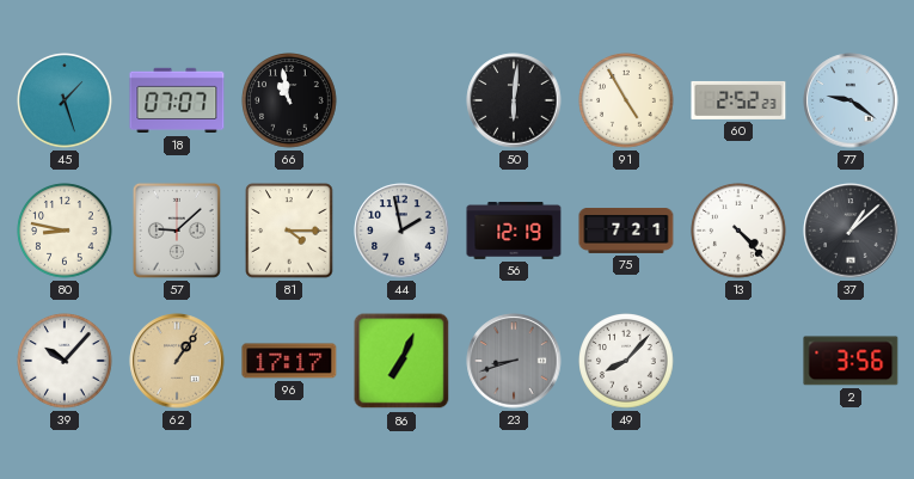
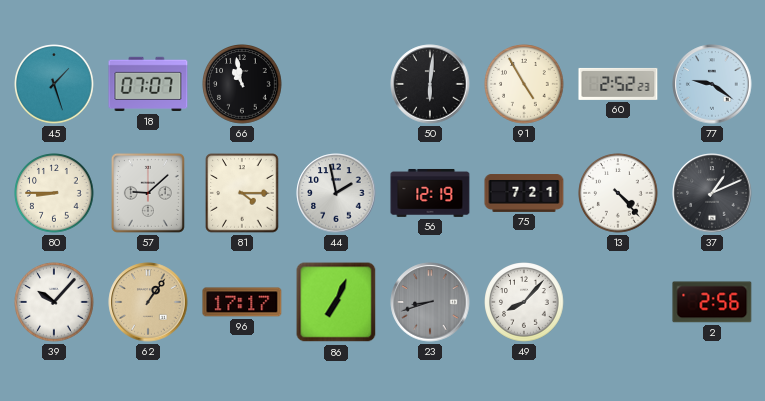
80: 8:47 -> 8:45 (54, 193)
37: 1:08 -> 1:11 (712, 193)
2: 3:56 -> 2:56 (712, 302)
